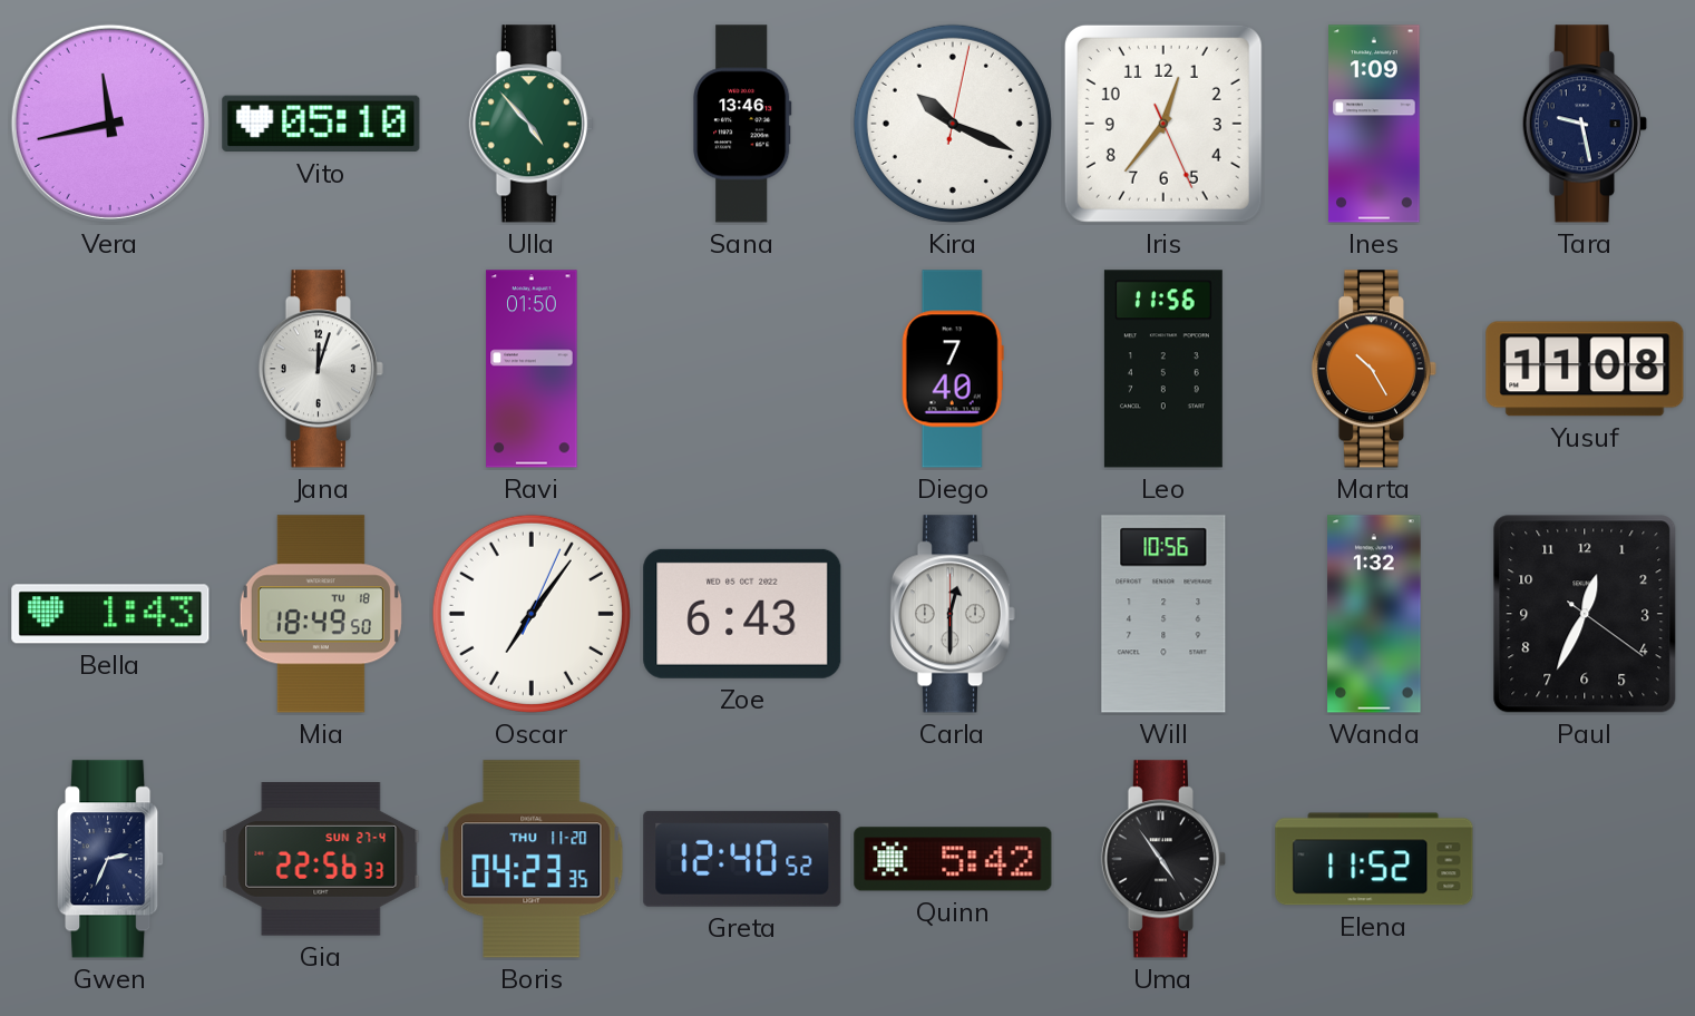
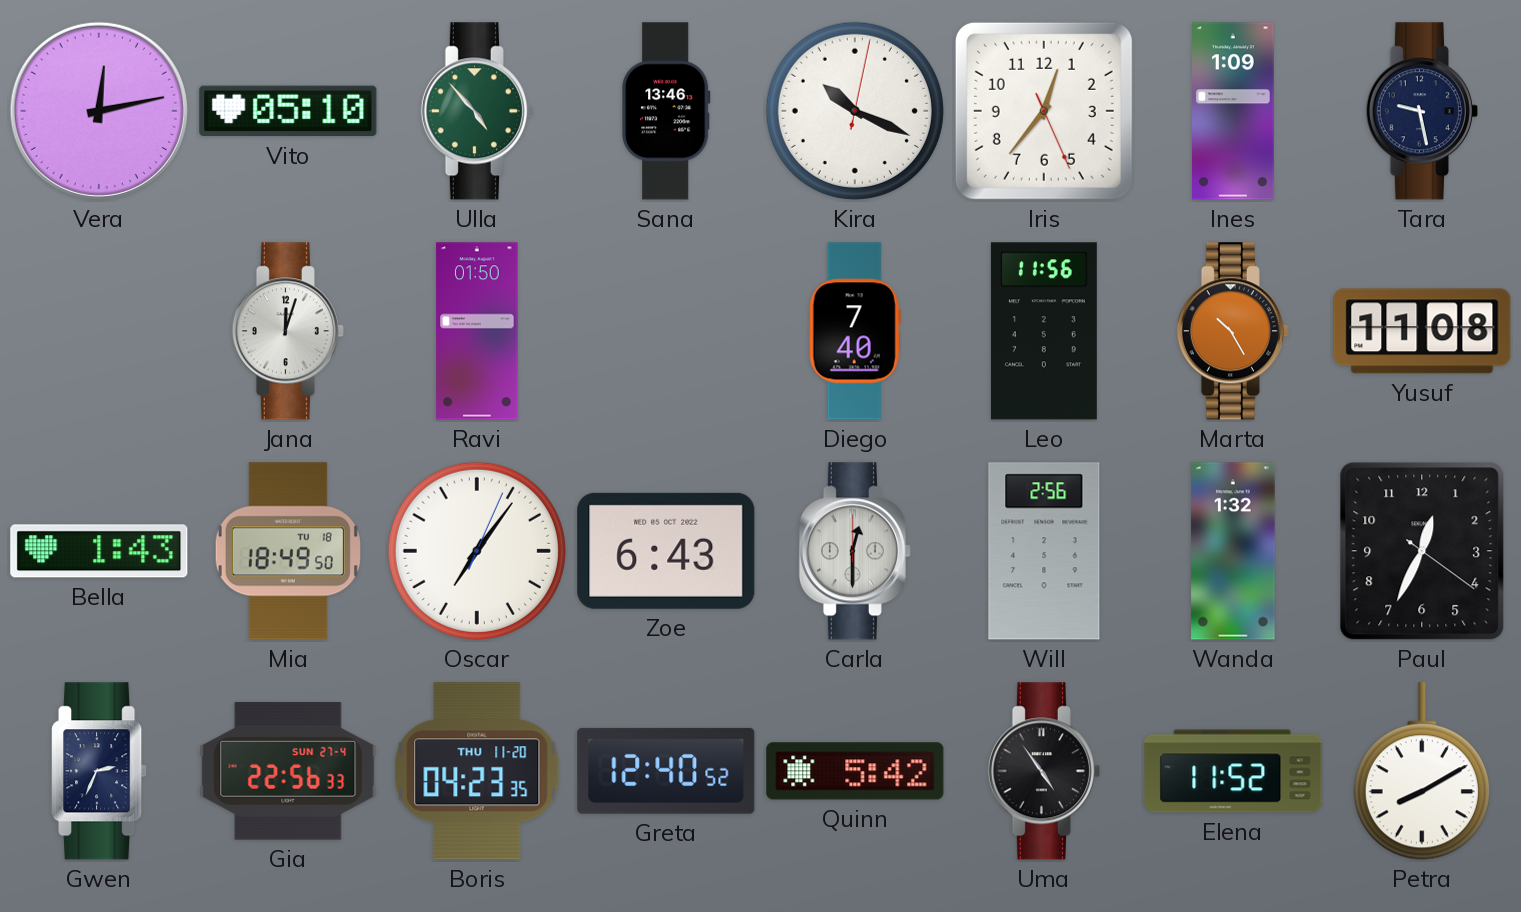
Vera: 11:43 -> 12:13 (99, 111)
Will: 10:56 -> 2:56 (1044, 551)
Petra: none -> 8:10 (1422, 771)
